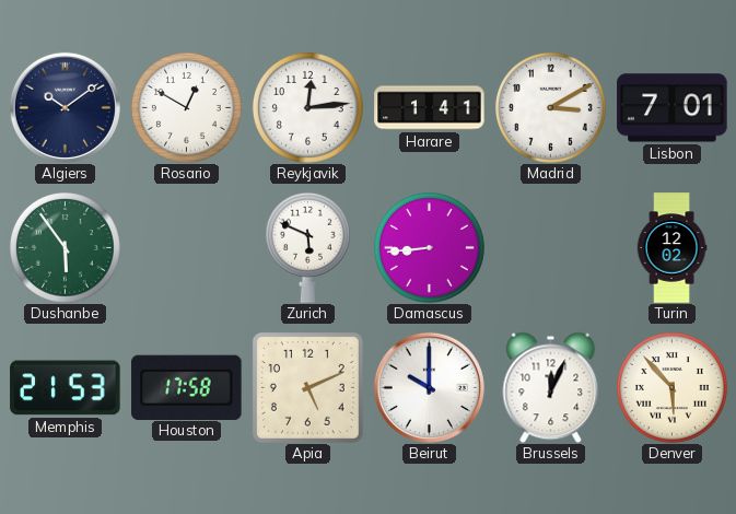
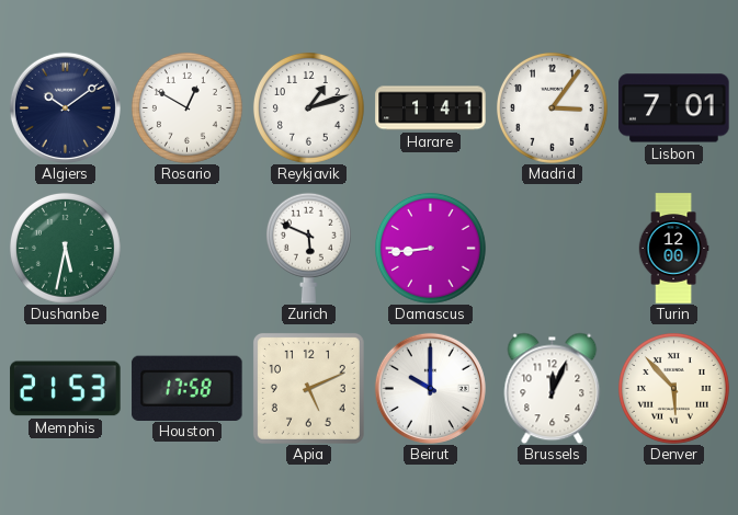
Reykjavik: 12:14 -> 1:12 (308, 107)
Madrid: 3:10 -> 3:06 (552, 107)
Dushanbe: 5:54 -> 5:32 (65, 248)
Turin: 12:02 -> 12:00 (673, 249)
